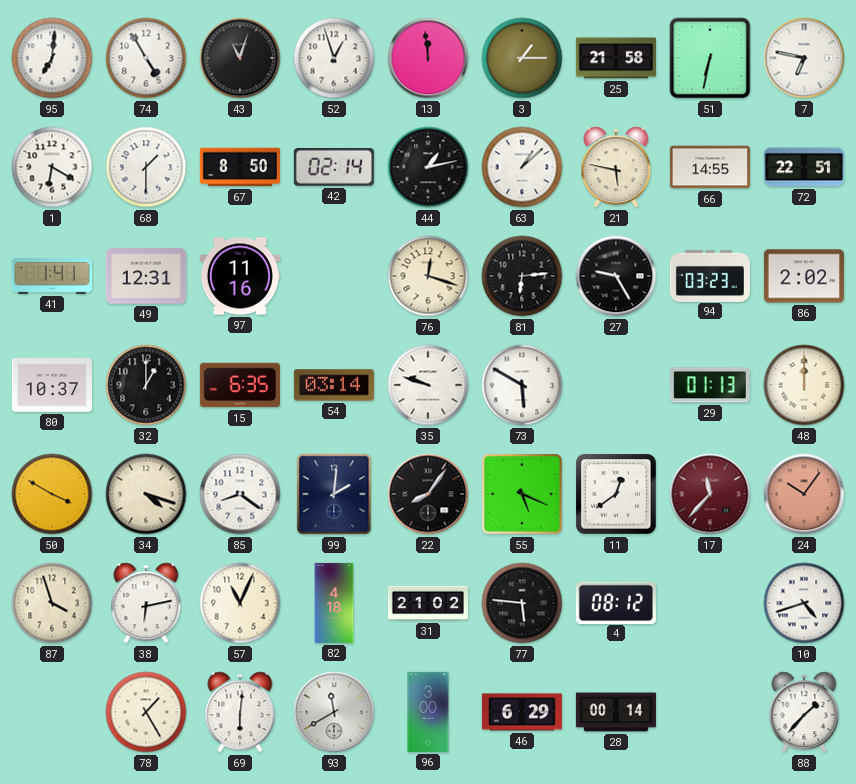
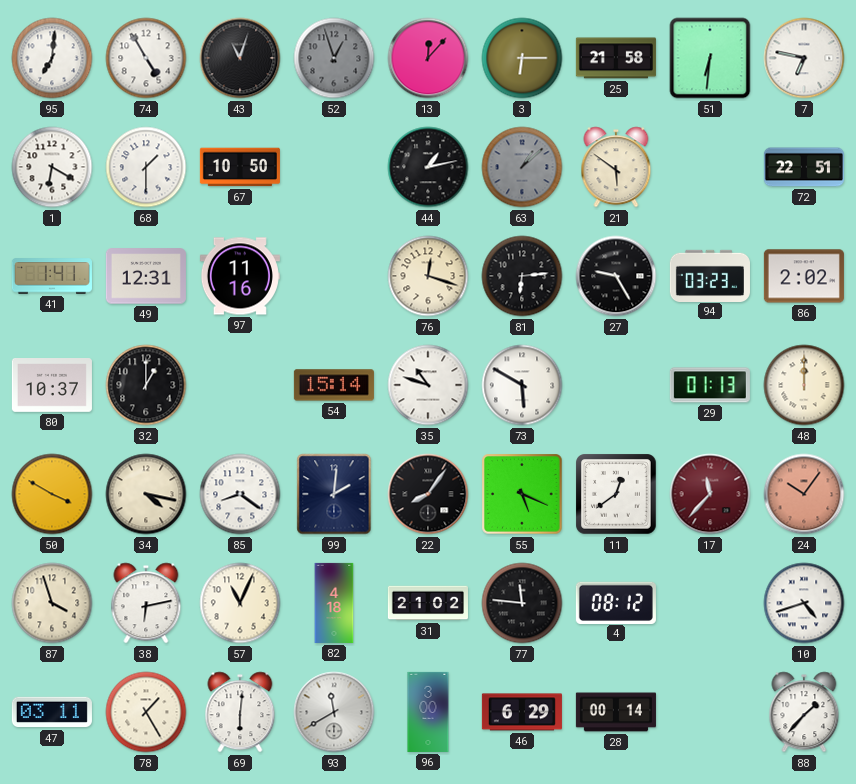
52 dial: white -> grey (334, 58)
13: 11:59 -> 12:07 (428, 58)
3: 1:15 -> 6:15 (522, 58)
51: 6:32 -> 6:31 (710, 58)
67: 8:50 -> 10:50 (240, 167)
42: 02:14 -> none (334, 167)
63 dial: white -> grey (522, 167)
21: 5:47 -> 5:51 (616, 167)
66: 14:55 -> none (710, 167)
15: 6:35 -> none (240, 385)
54: 03:14 -> 15:14 (334, 385)
35: 9:48 -> 10:48 (428, 385)
34: 4:18 -> 4:17 (146, 494)
77: 5:46 -> 11:46 (522, 603)
47: none -> 03:11 (52, 712)
